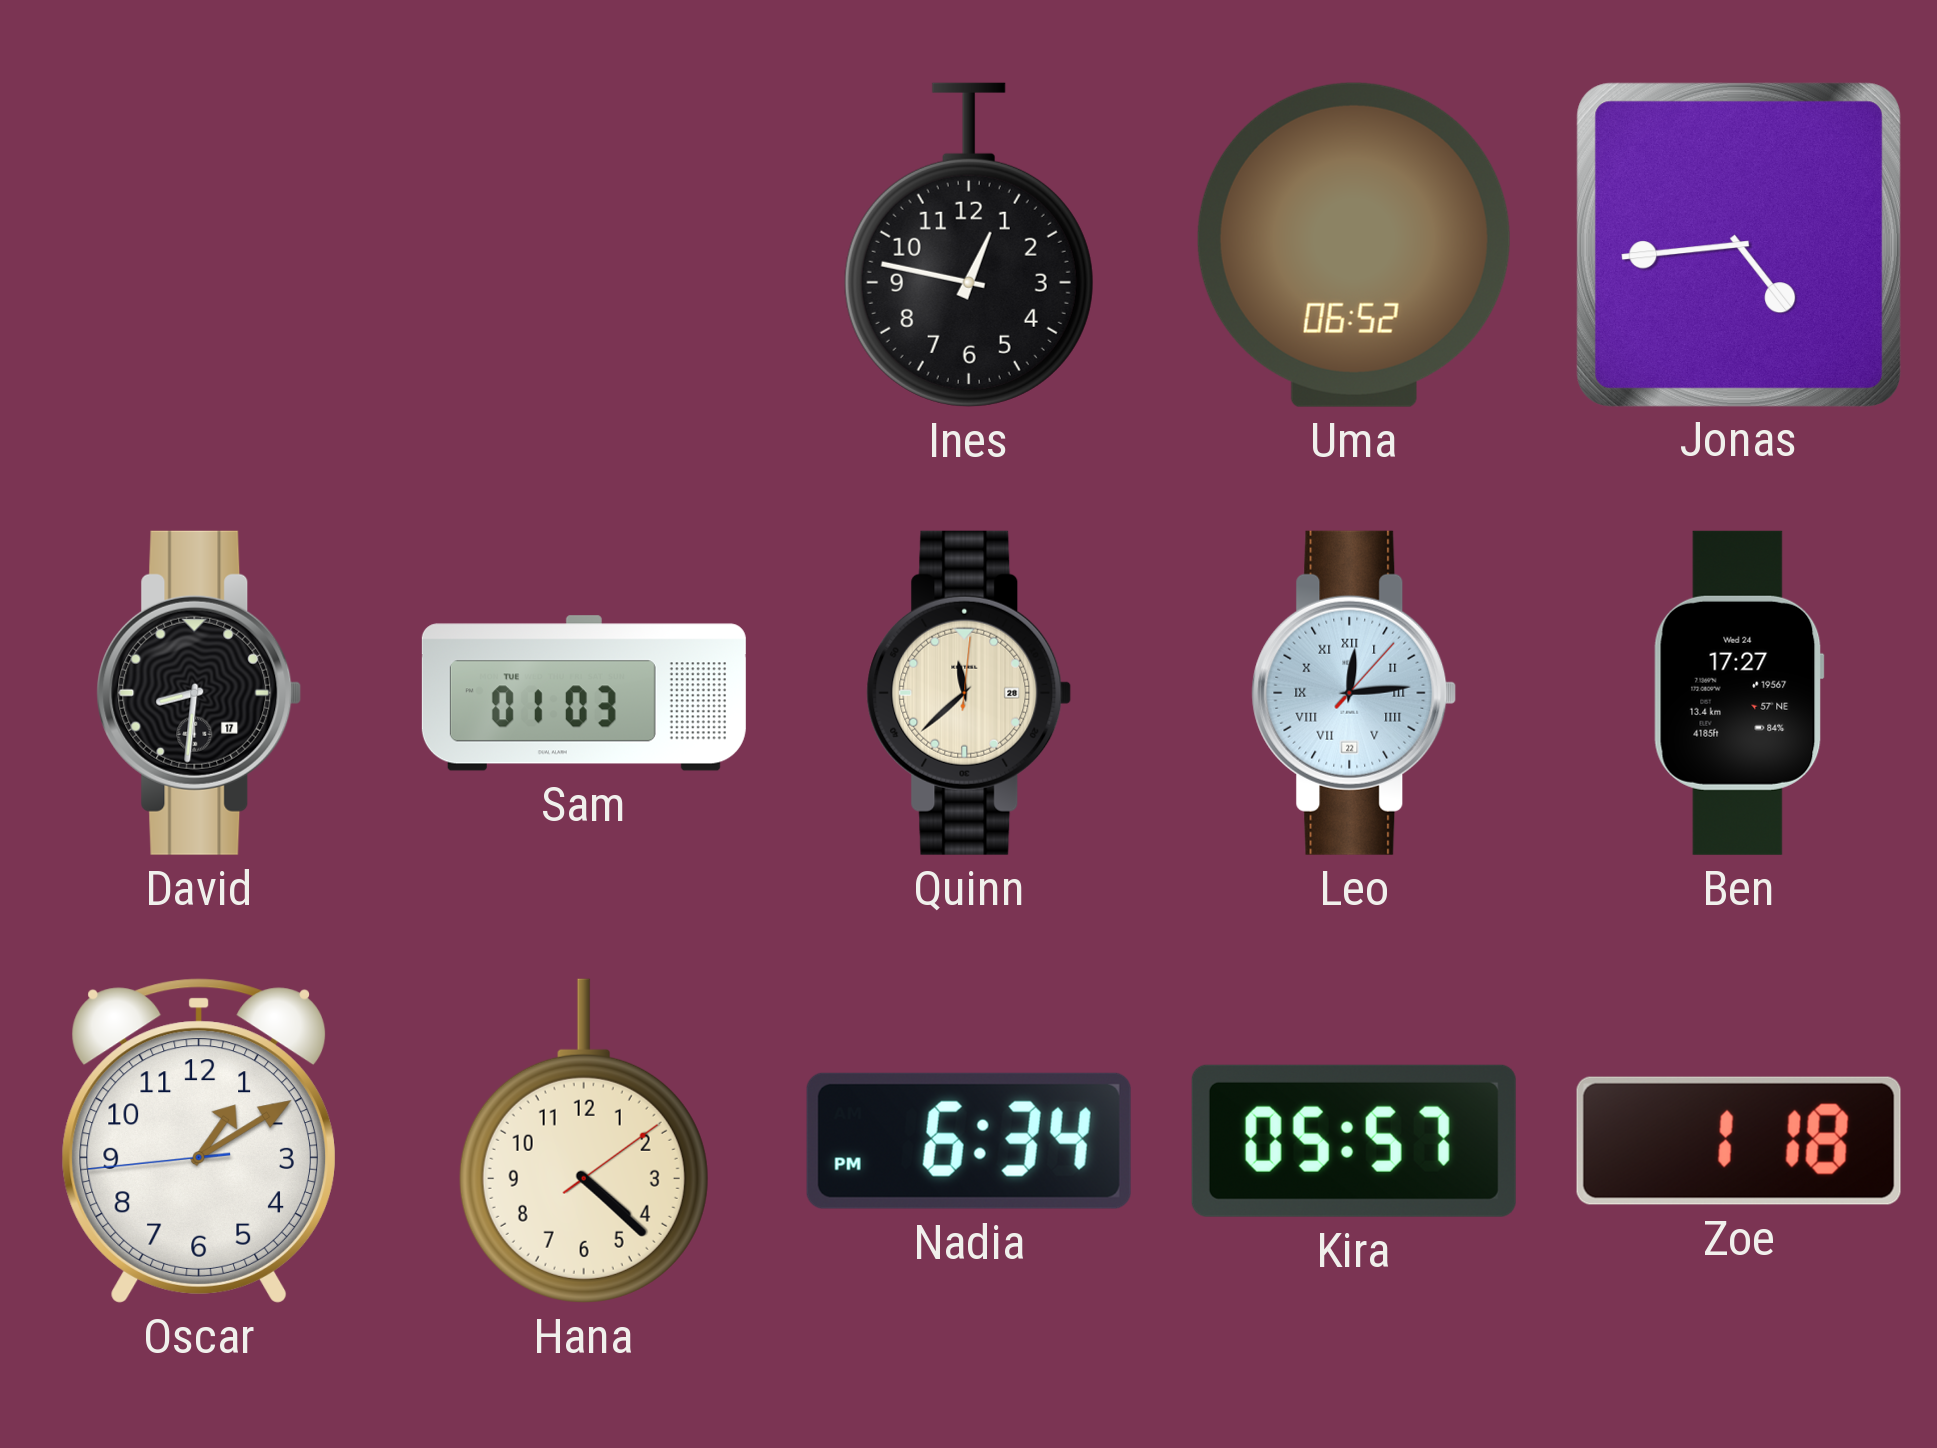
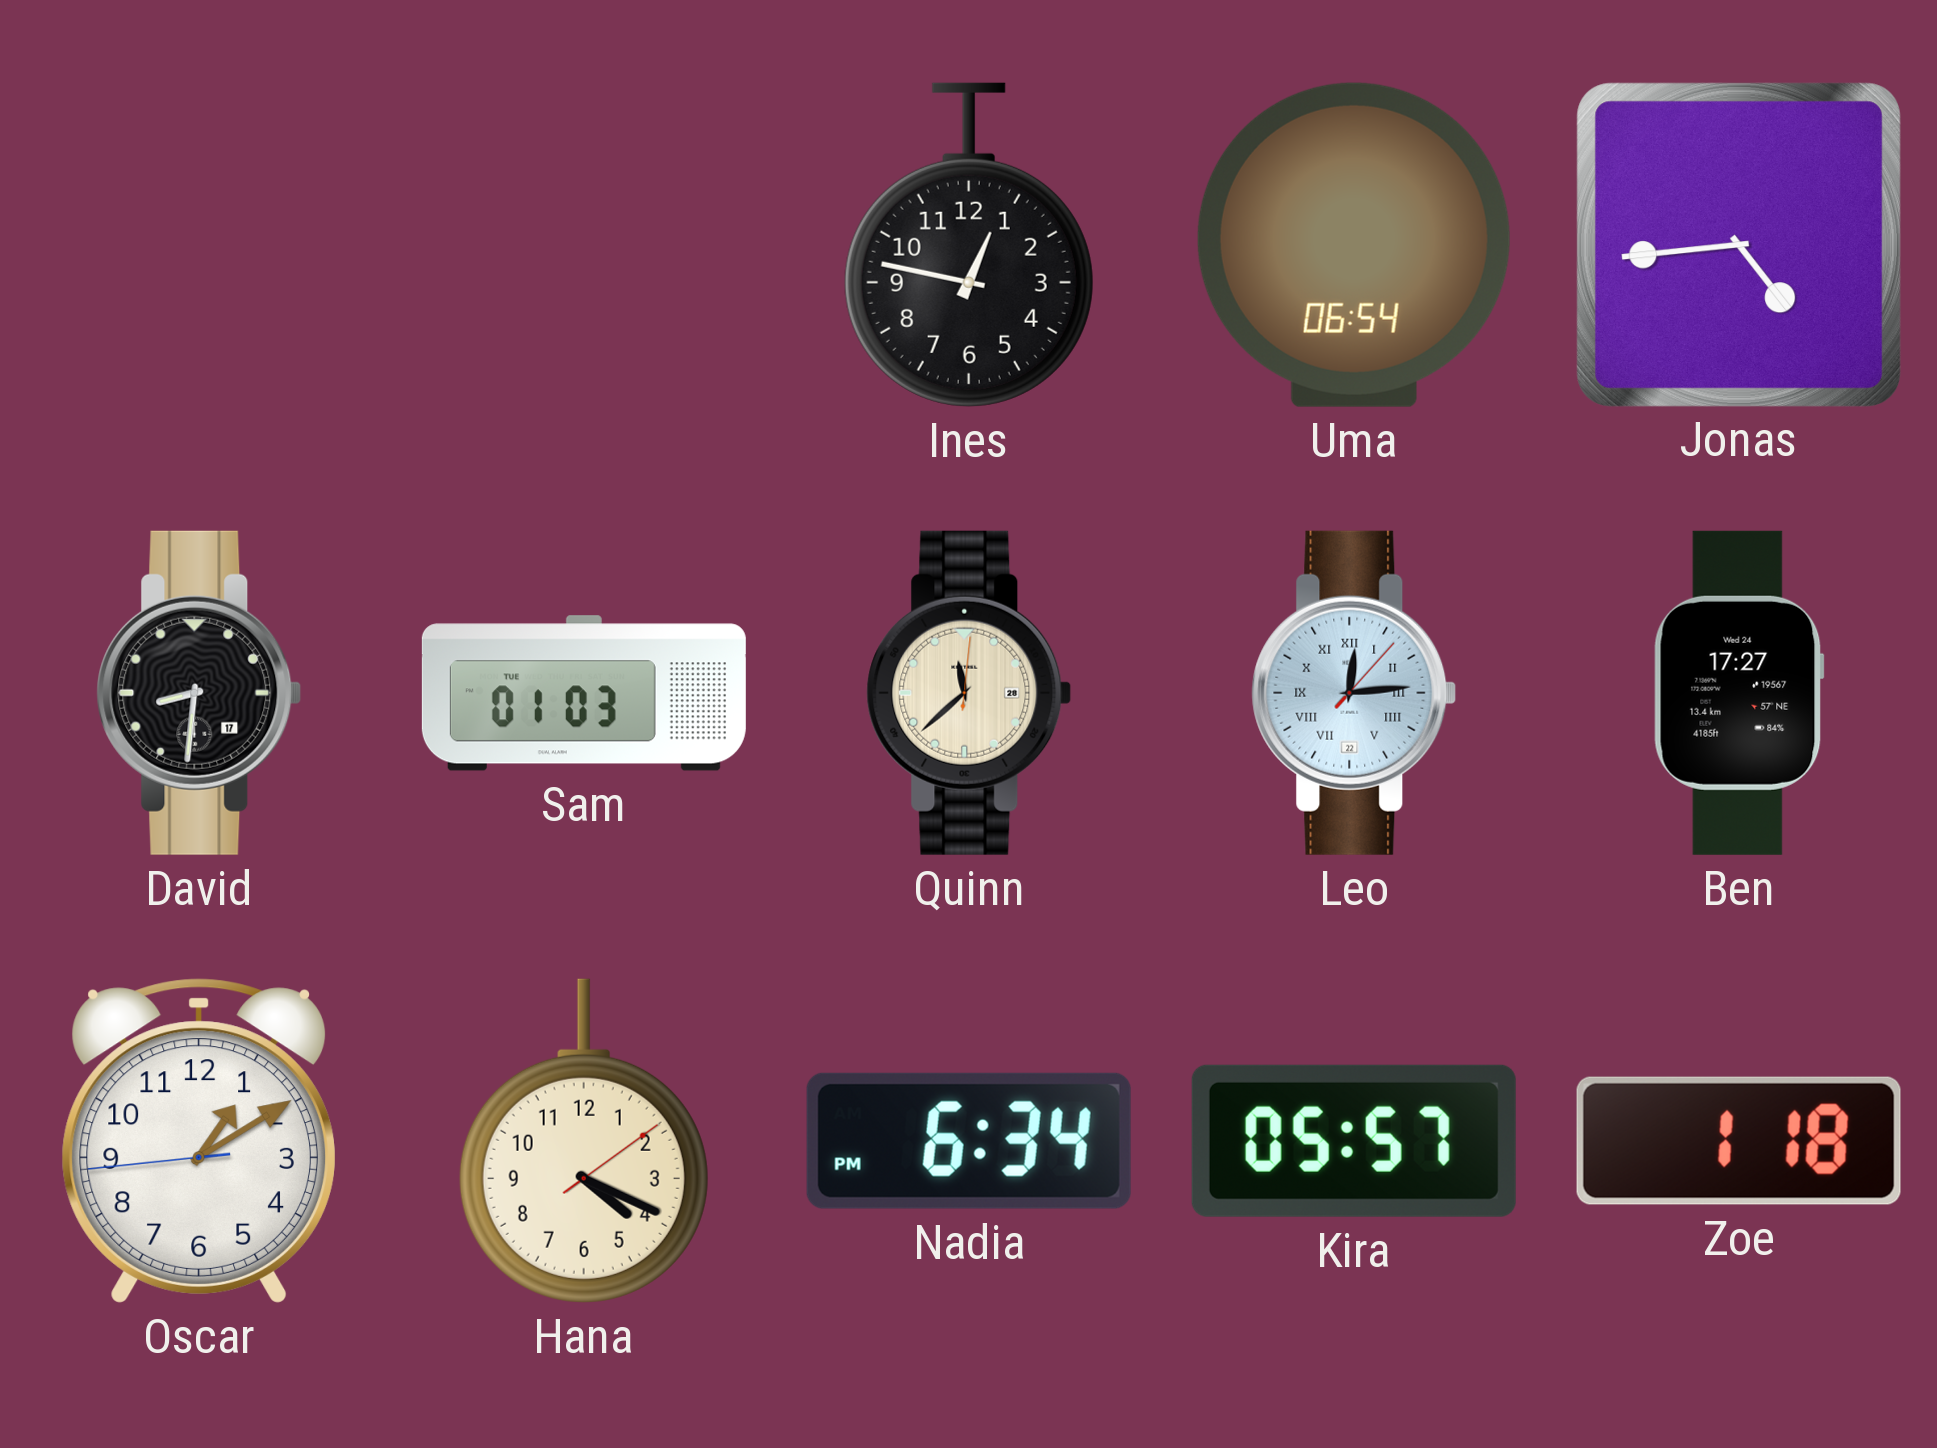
Uma: 06:52 -> 06:54 (1354, 245)
Hana: 4:22 -> 4:19 (584, 1141)
